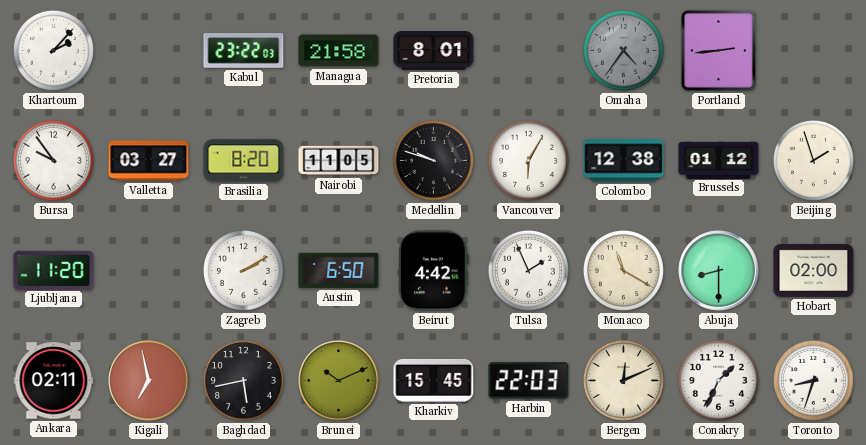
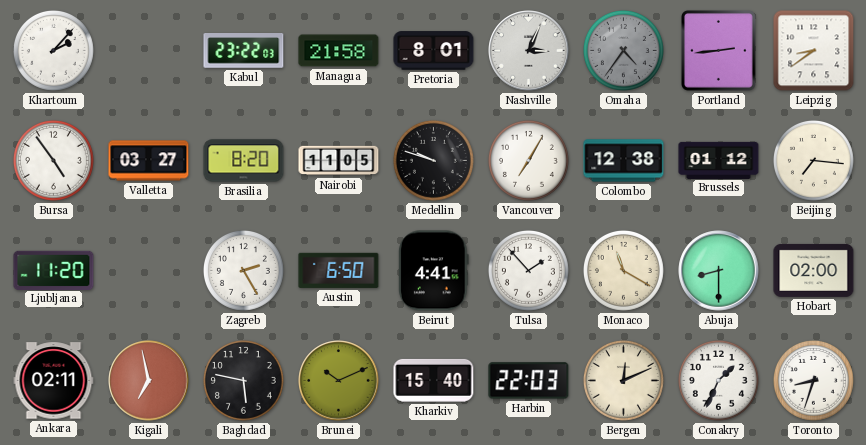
Nashville: none -> 3:04 (529, 51)
Leipzig: none -> 8:39 (814, 51)
Bursa: 9:54 -> 4:54 (53, 160)
Vancouver: 6:05 -> 7:05 (528, 160)
Beijing: 1:57 -> 7:16 (813, 160)
Zagreb: 2:10 -> 2:25 (243, 270)
Beirut: 4:42 -> 4:41 (434, 271)
Tulsa: 1:56 -> 1:53 (528, 270)
Baghdad: 5:43 -> 5:47 (243, 380)
Kharkiv: 15:45 -> 15:40 (434, 380)
